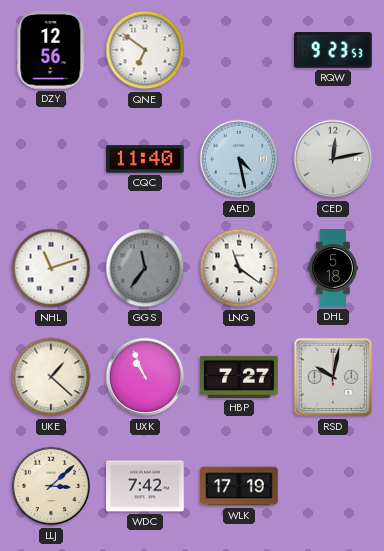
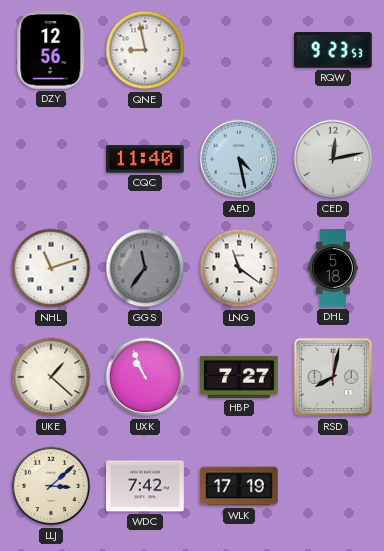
QNE: 6:51 -> 8:58 (145, 50)
RSD: 10:02 -> 8:02 (333, 377)
